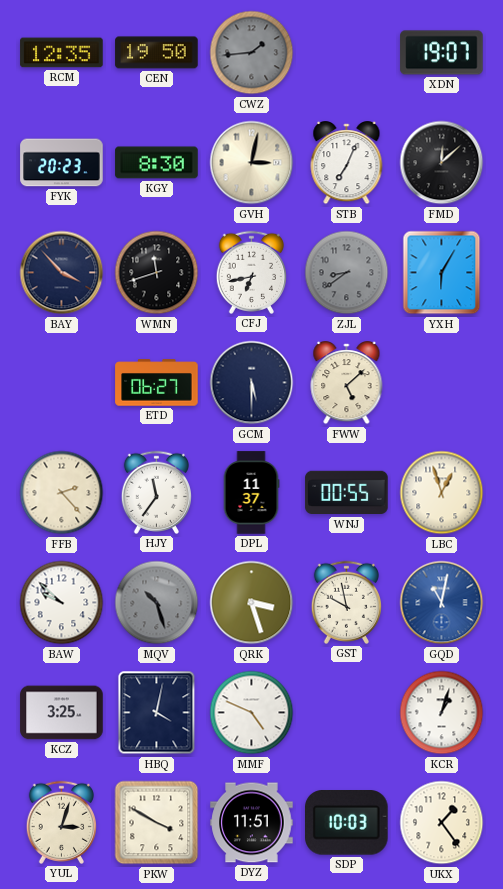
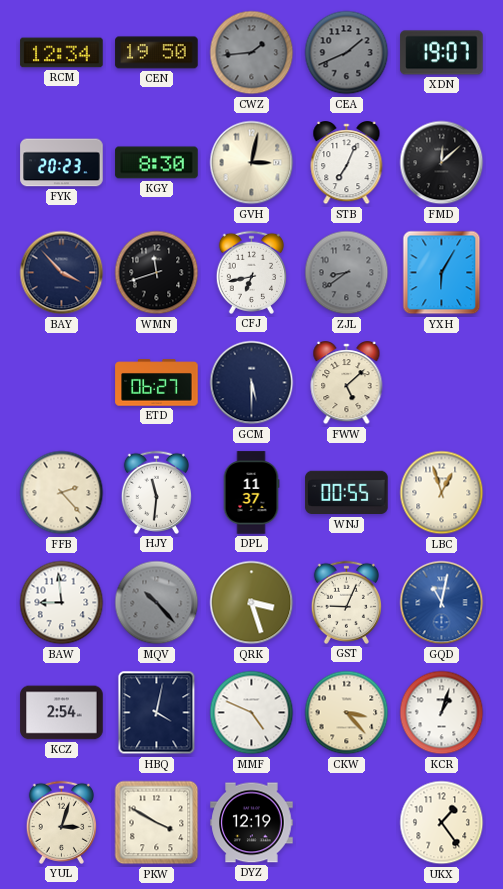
RCM: 12:35 -> 12:34 (62, 53)
CEA: none -> 1:41 (347, 53)
HJY: 11:36 -> 11:31 (156, 492)
BAW: 9:52 -> 8:59 (62, 603)
MQV: 10:27 -> 10:23 (157, 603)
GST: 9:58 -> 9:04 (346, 602)
KCZ: 3:25 -> 2:54 (62, 713)
CKW: none -> 3:23 (347, 713)
DYZ: 11:51 -> 12:19 (252, 823)
SDP: 10:03 -> none (347, 823)
